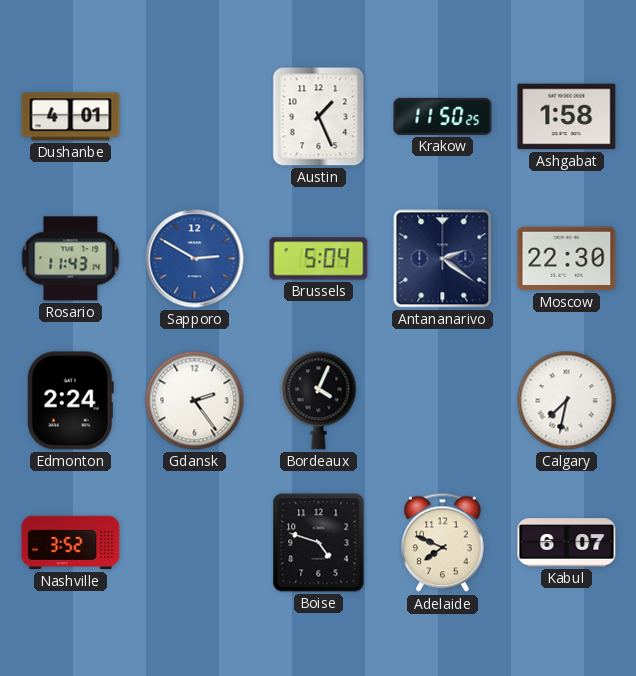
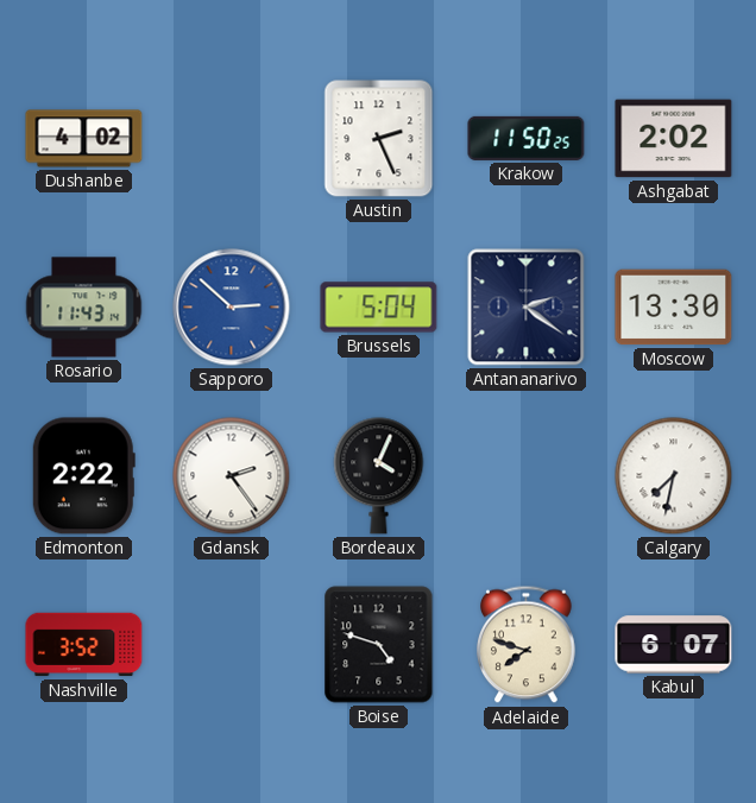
Dushanbe: 4:01 -> 4:02 (84, 139)
Austin: 1:26 -> 2:26 (379, 139)
Ashgabat: 1:58 -> 2:02 (674, 139)
Sapporo: 2:50 -> 2:52 (232, 308)
Moscow: 22:30 -> 13:30 (674, 308)
Edmonton: 2:24 -> 2:22 (83, 476)
Adelaide: 7:49 -> 7:48 (527, 645)
